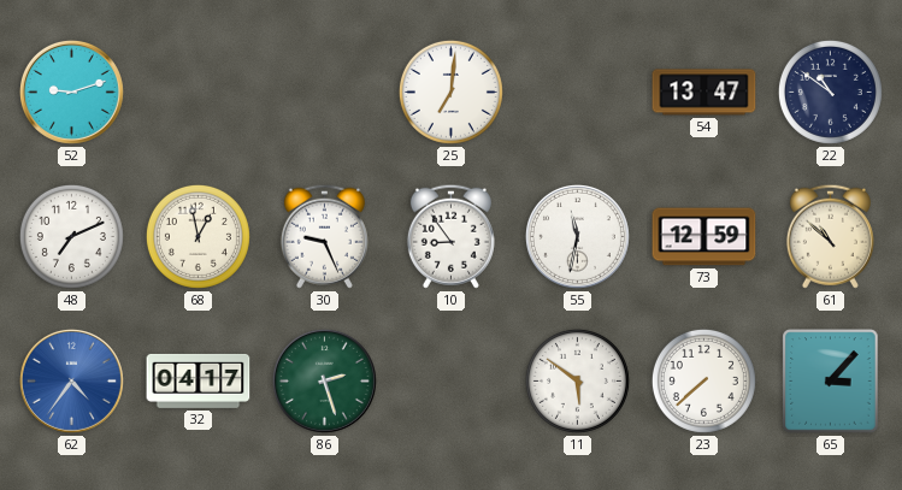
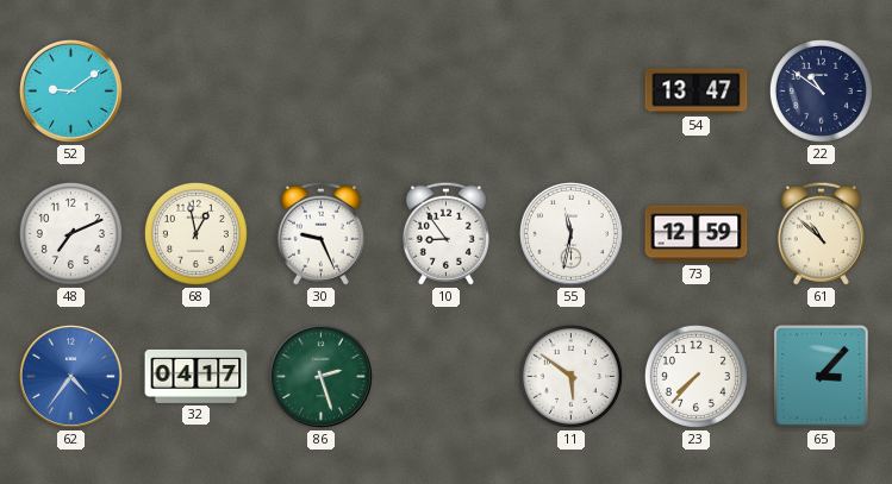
52: 9:12 -> 9:09 (70, 90)
25: 7:01 -> none (450, 91)
23: 7:38 -> 7:37 (695, 376)
